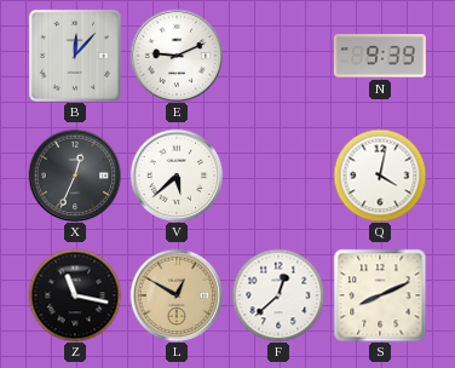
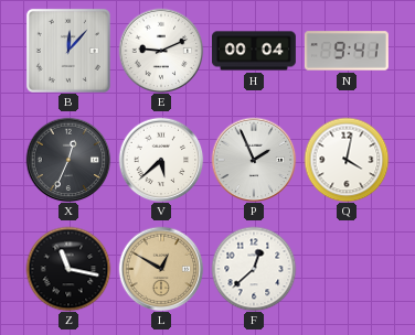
H: none -> 00:04 (254, 51)
N: 9:39 -> 9:41 (347, 51)
P: none -> 1:56 (254, 160)
S: 8:11 -> none (380, 295)
